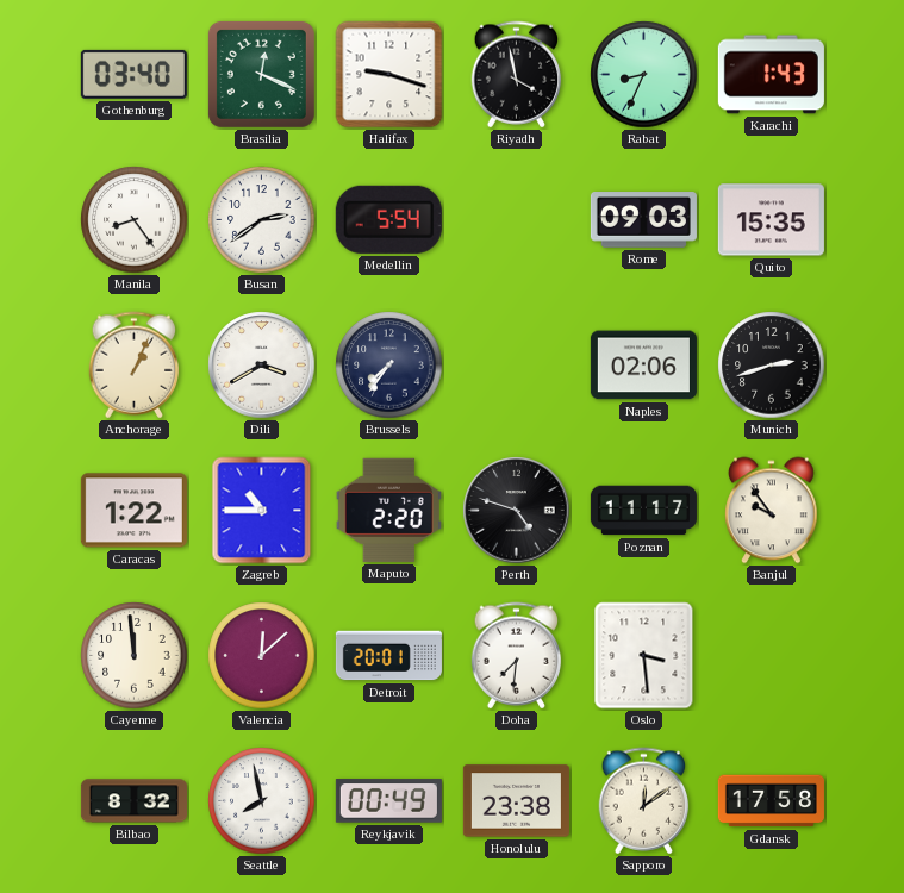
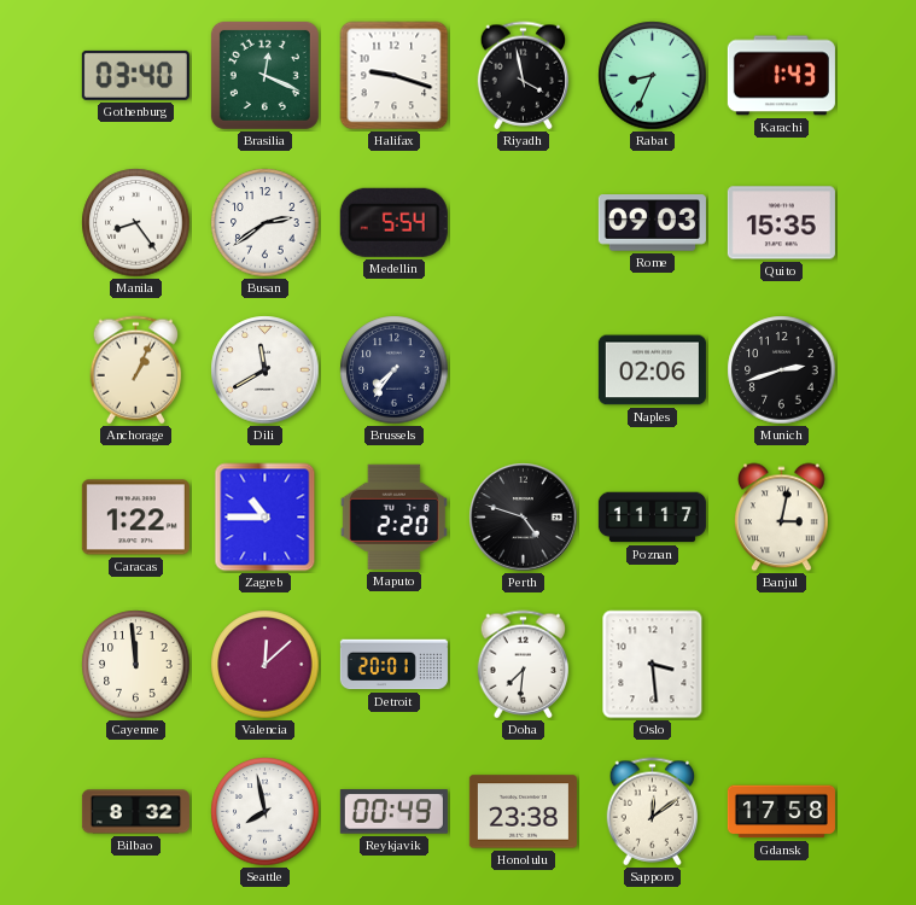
Dili: 3:40 -> 11:40 (266, 370)
Banjul: 9:54 -> 3:02 (782, 518)
